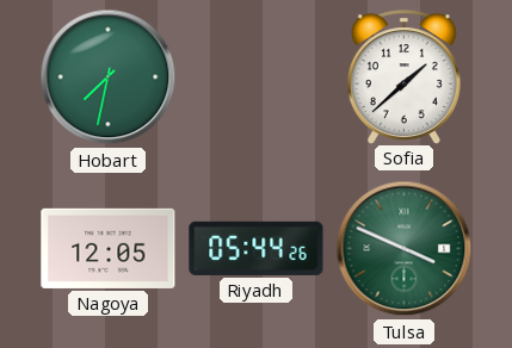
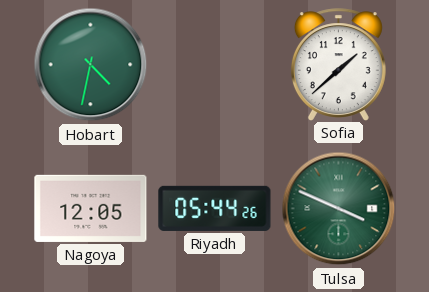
Hobart: 7:32 -> 4:32 (91, 65)
